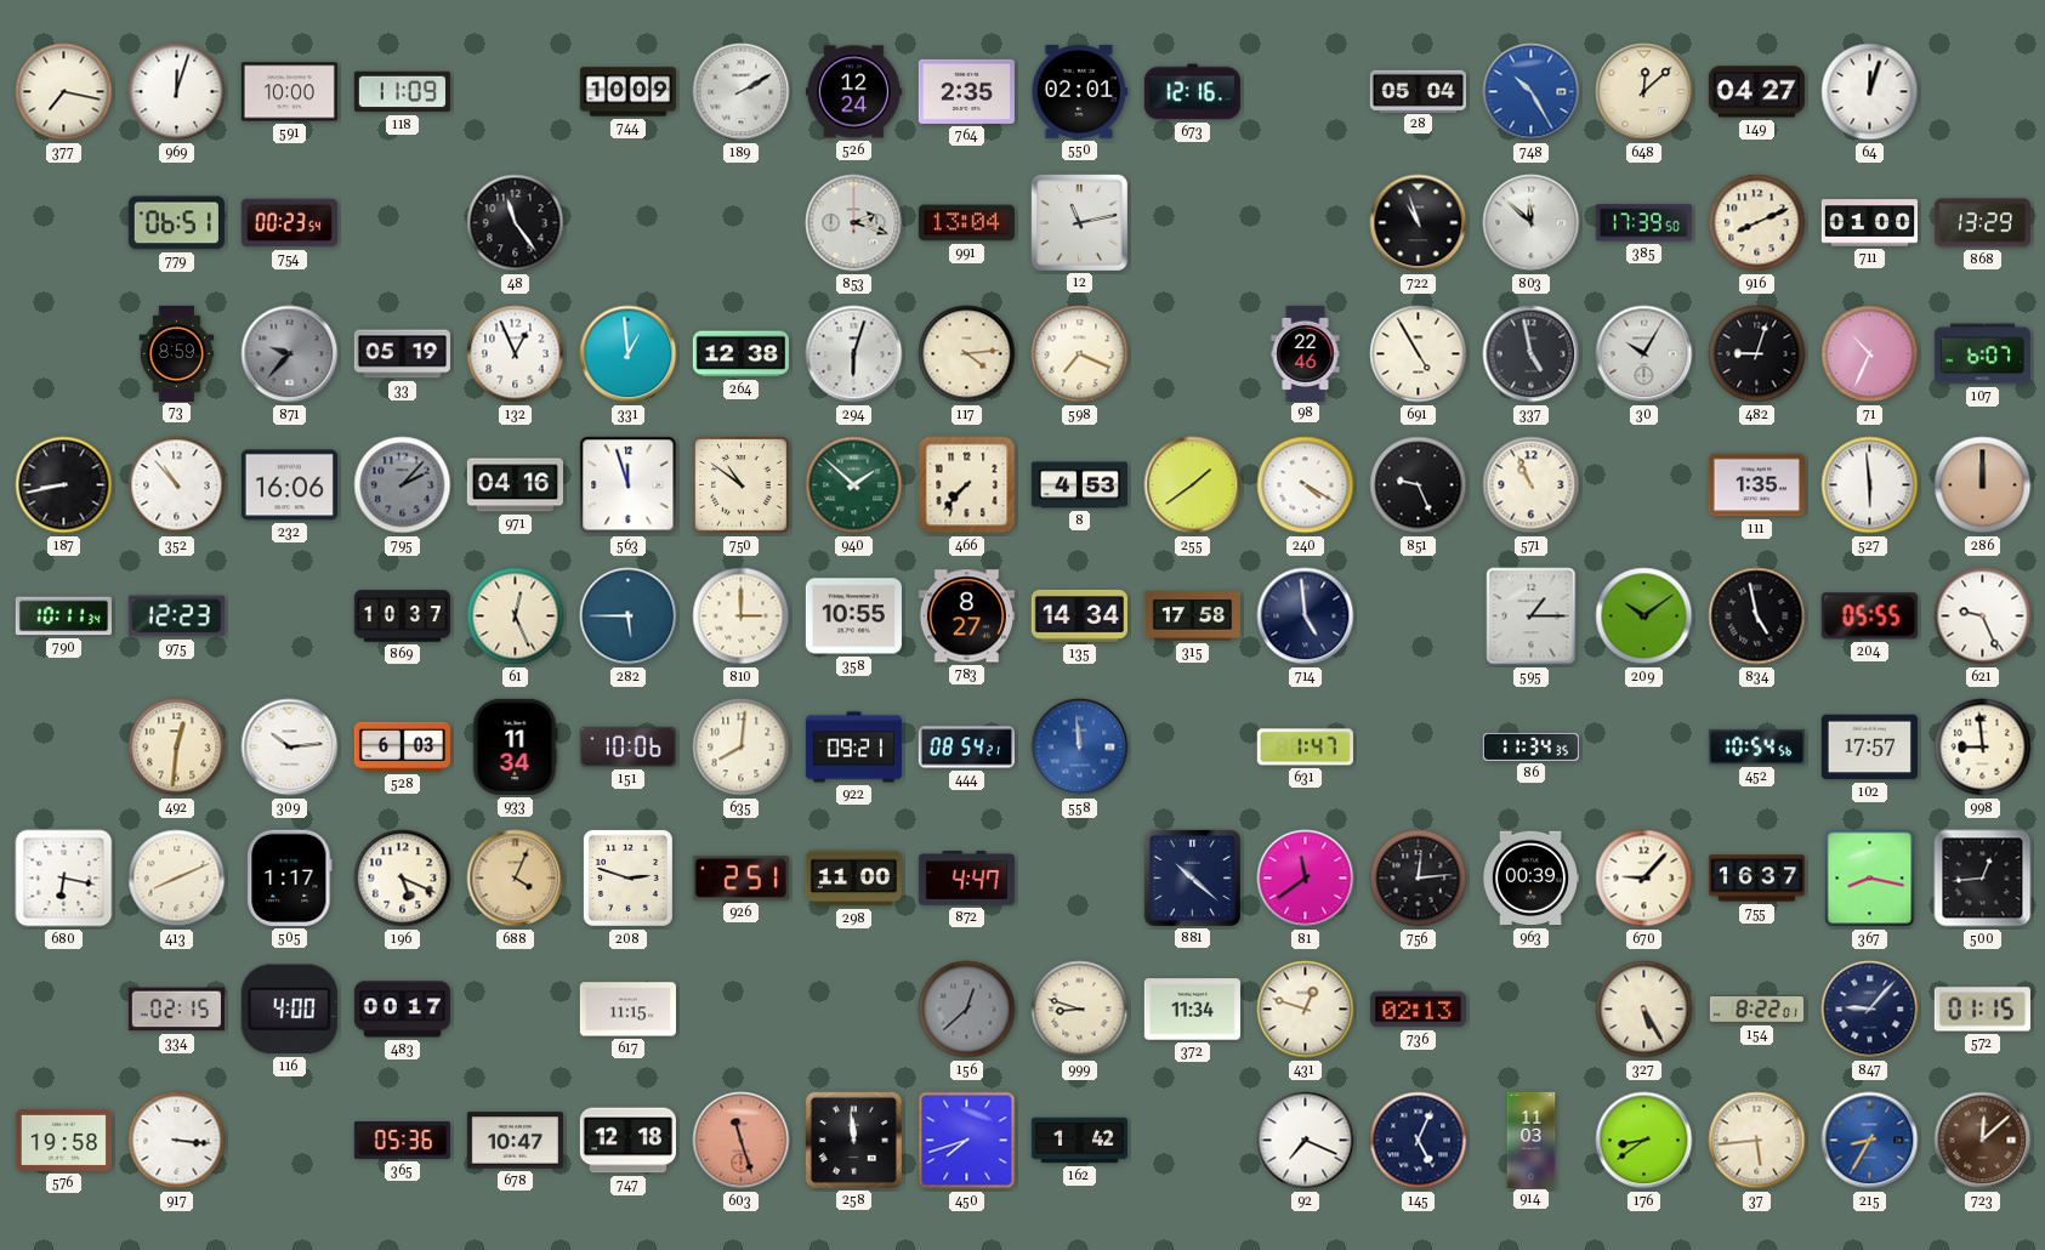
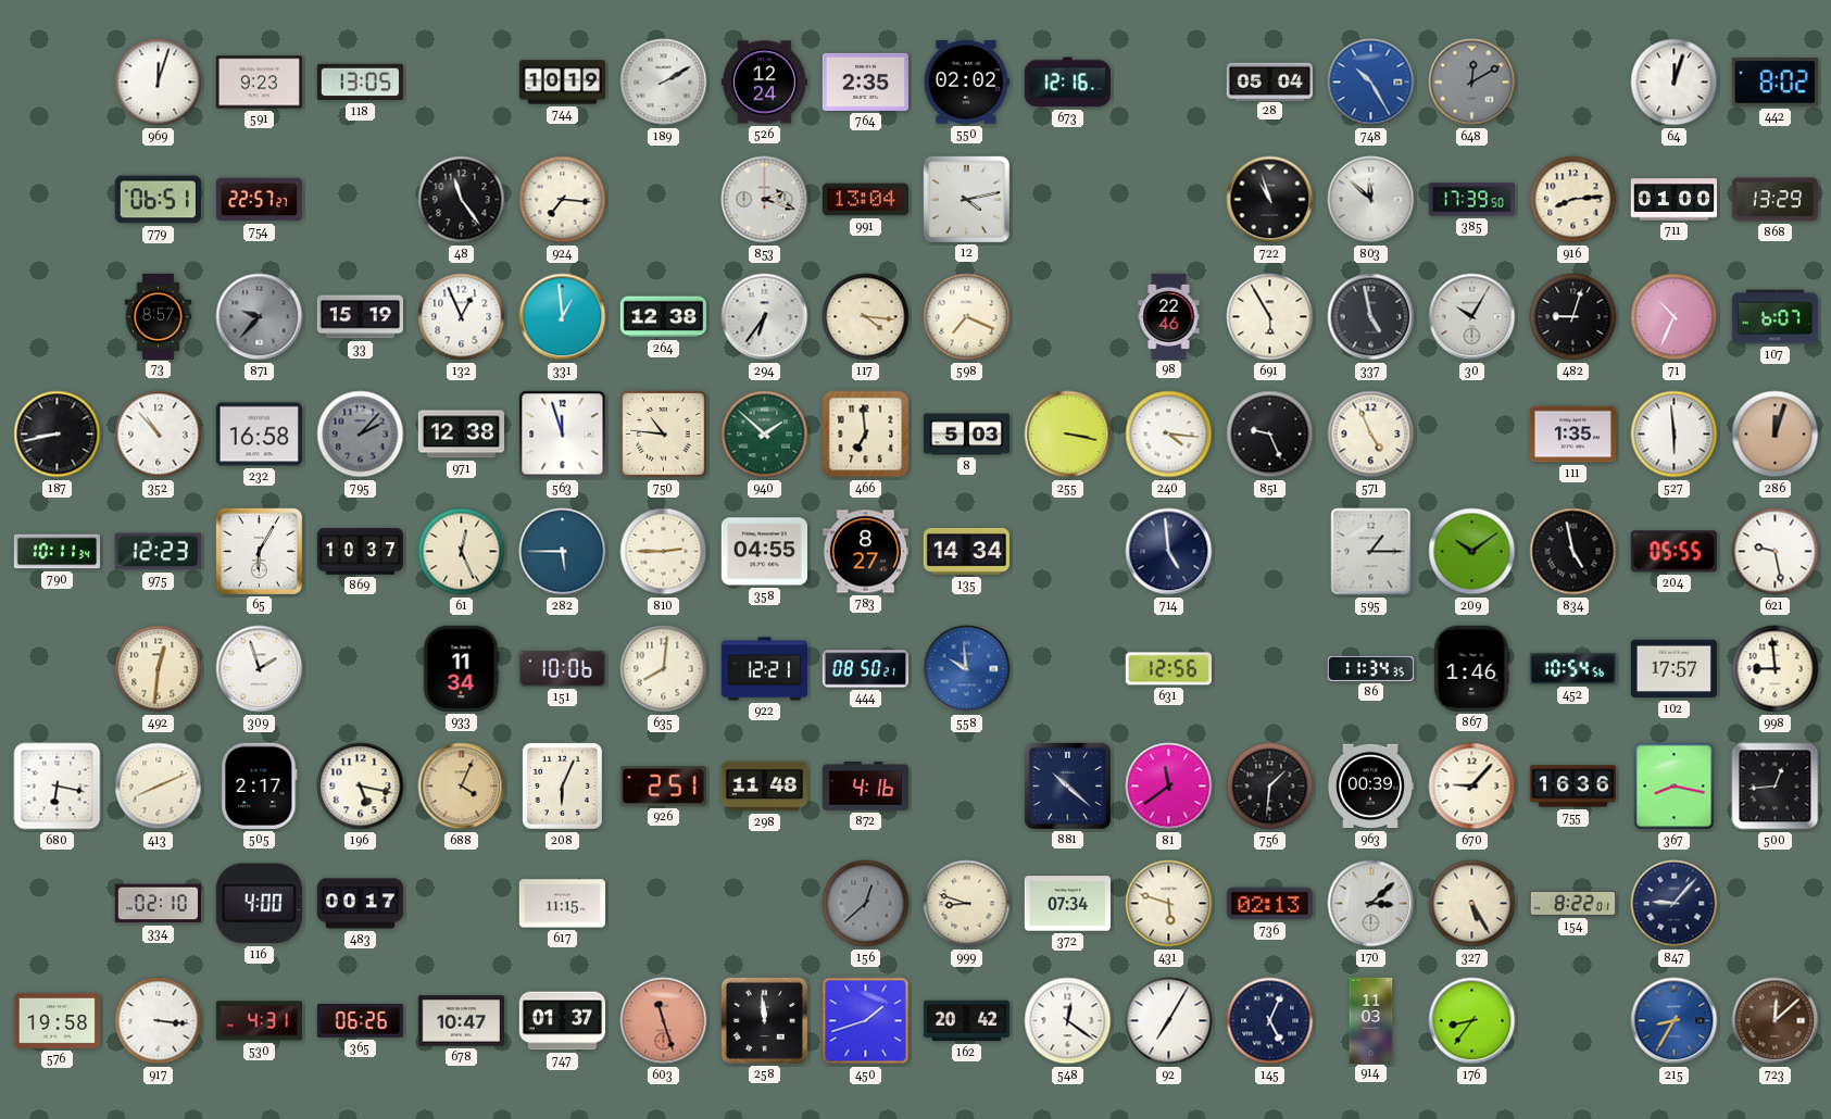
377: 7:17 -> none (64, 92)
591: 10:00 -> 9:23 (259, 83)
118: 11:09 -> 13:05 (360, 83)
744: 10:09 -> 10:19 (562, 83)
550: 02:01 -> 02:02 (966, 83)
648: 12:08 -> 12:10 (1472, 83)
648 dial: cream -> grey (1472, 83)
149: 04:27 -> none (1756, 92)
442: none -> 8:02 (1774, 83)
754: 00:23 -> 22:57 (259, 200)
924: none -> 7:16 (563, 200)
12: 11:13 -> 4:13 (966, 199)
916: 8:11 -> 8:14 (1573, 200)
73: 8:59 -> 8:57 (159, 316)
33: 05:19 -> 15:19 (360, 317)
294: 6:03 -> 6:36 (765, 317)
117: 4:14 -> 4:16 (866, 317)
691: 4:55 -> 5:55 (1270, 317)
232: 16:06 -> 16:58 (259, 435)
971: 04:16 -> 12:38 (461, 435)
750: 10:51 -> 10:46 (664, 435)
466: 7:37 -> 6:59 (866, 435)
8: 4:53 -> 5:03 (966, 435)
255: 1:39 -> 3:17 (1068, 435)
240: 4:20 -> 4:16 (1169, 435)
571: 10:56 -> 4:56 (1371, 435)
286: 12:00 -> 12:03 (1776, 435)
65: none -> 6:05 (259, 551)
810: 3:00 -> 2:45 (664, 552)
358: 10:55 -> 04:55 (764, 552)
315: 17:58 -> none (1192, 617)
621: 9:26 -> 9:28 (1776, 552)
309: 10:14 -> 1:57 (260, 669)
528: 6:03 -> none (402, 746)
922: 09:21 -> 12:21 (764, 669)
444: 08:54 -> 08:50 (865, 669)
558: 11:59 -> 9:59 (967, 669)
631: 1:47 -> 12:56 (1168, 669)
867: none -> 1:46 (1472, 668)
505: 1:17 -> 2:17 (260, 785)
196: 5:19 -> 5:17 (361, 787)
208: 2:48 -> 6:04 (562, 785)
298: 11:00 -> 11:48 (764, 787)
872: 4:47 -> 4:16 (865, 787)
756: 12:14 -> 1:31 (1270, 787)
755: 16:37 -> 16:36 (1572, 787)
334: 02:15 -> 02:10 (158, 904)
372: 11:34 -> 07:34 (1067, 904)
431: 12:48 -> 5:48 (1169, 904)
170: none -> 3:08 (1371, 904)
572: 01:15 -> none (1982, 1010)
530: none -> 4:31 (259, 1021)
365: 05:36 -> 06:26 (360, 1020)
747: 12:18 -> 01:37 (562, 1021)
450: 7:42 -> 1:42 (866, 1021)
162: 1:42 -> 20:42 (966, 1021)
548: none -> 12:21 (1068, 1021)
92: 7:19 -> 7:05 (1169, 1021)
176: 8:39 -> 8:36 (1472, 1021)
37: 5:44 -> none (1757, 1141)
